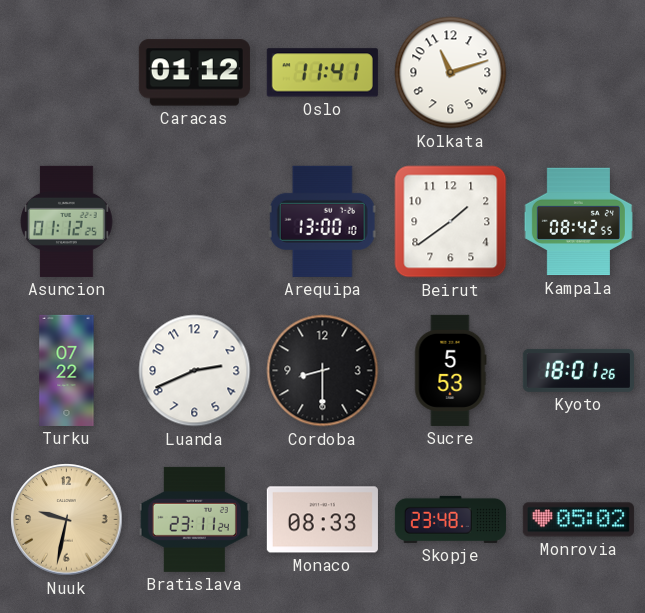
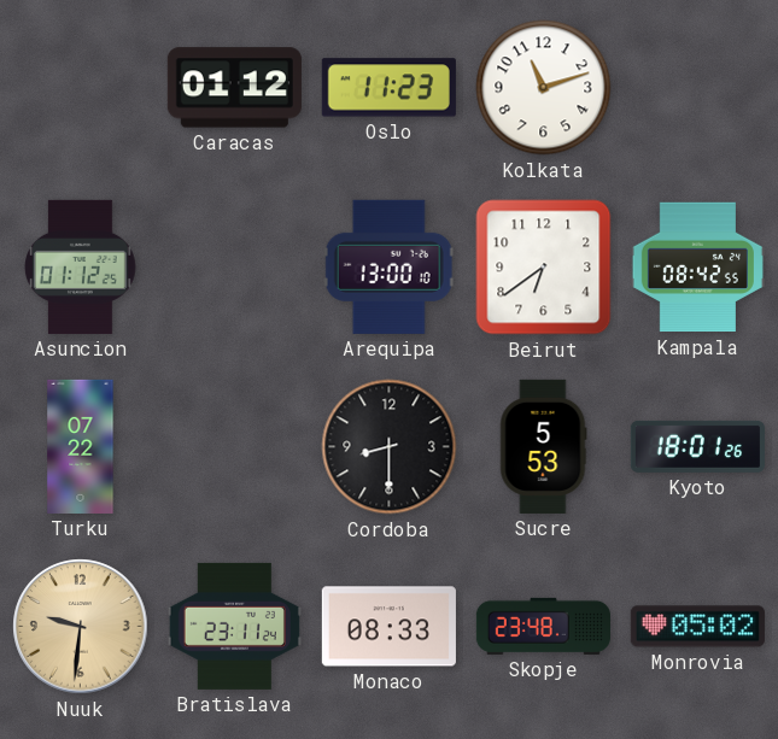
Oslo: 11:41 -> 11:23 (388, 88)
Beirut: 1:39 -> 6:39 (544, 268)
Luanda: 2:41 -> none (195, 371)
Nuuk: 9:32 -> 9:31 (81, 627)
